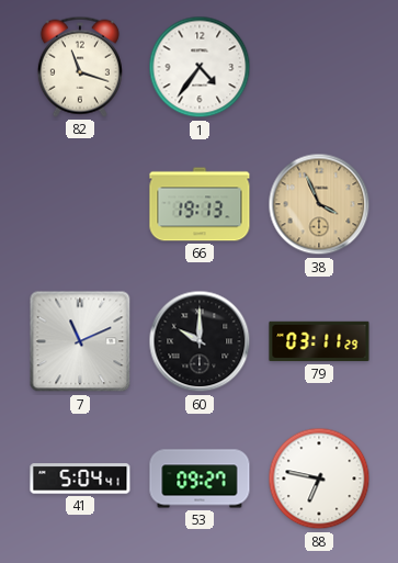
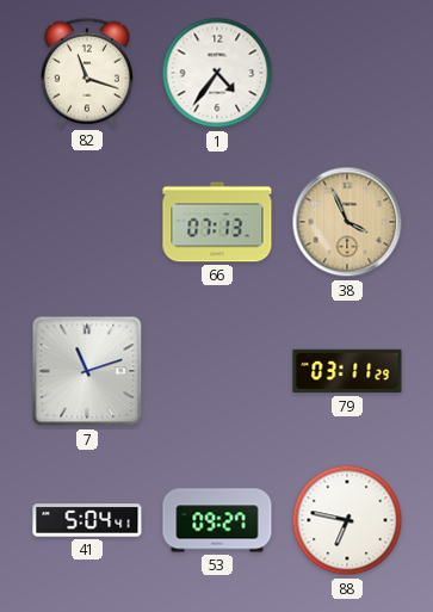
66: 19:13 -> 07:13 (217, 222)
7: 11:11 -> 11:12 (87, 371)
60: 10:00 -> none (200, 341)
